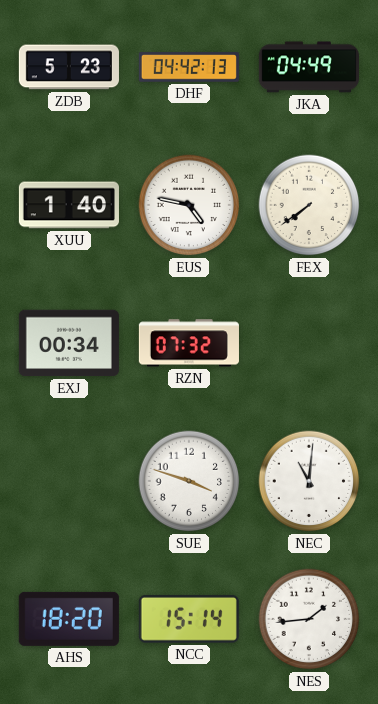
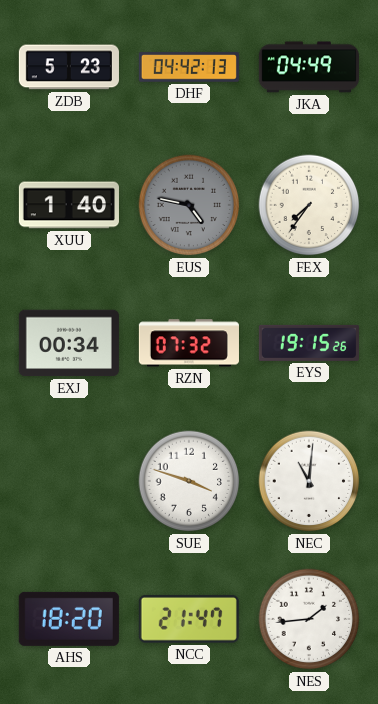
EUS dial: white -> grey (189, 205)
FEX: 7:39 -> 7:36 (309, 205)
EYS: none -> 19:15 (309, 343)
NCC: 15:14 -> 21:47 (189, 619)
